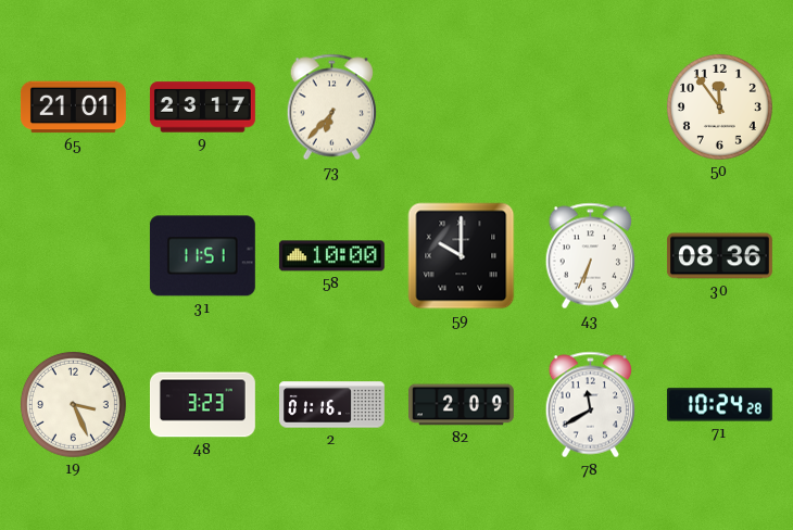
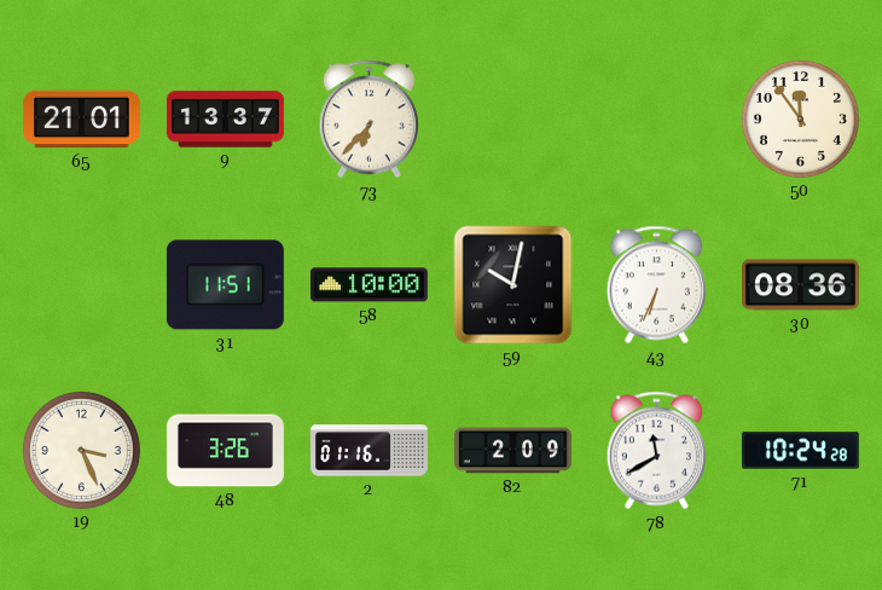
9: 23:17 -> 13:37 (225, 120)
59: 10:00 -> 10:02 (513, 285)
48: 3:23 -> 3:26 (225, 451)
